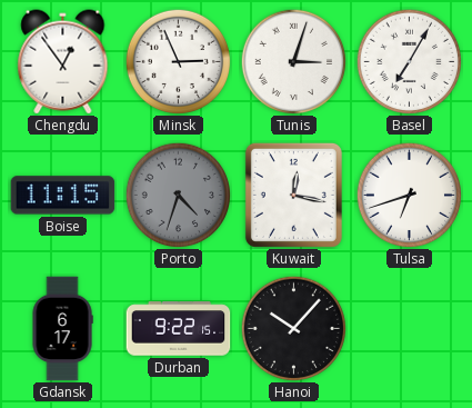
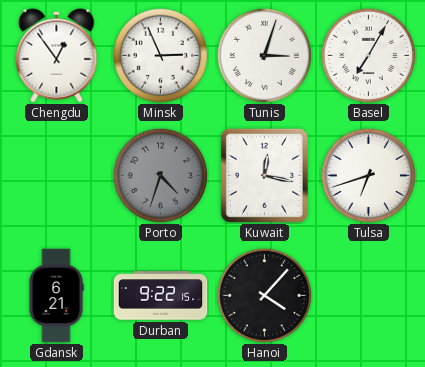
Boise: 11:15 -> none (63, 196)
Gdansk: 6:17 -> 6:21 (56, 296)
Hanoi: 10:07 -> 4:07 (264, 295)
